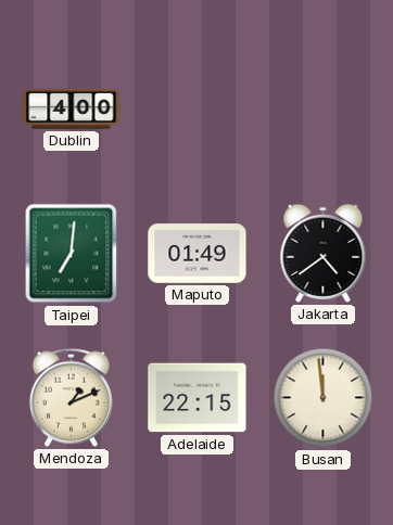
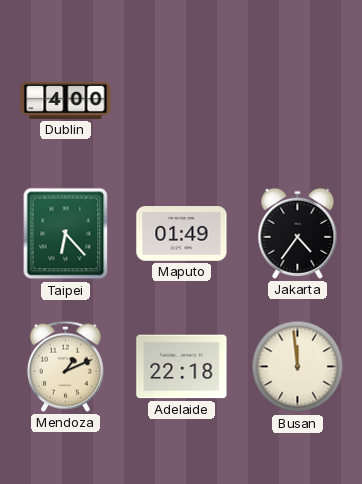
Taipei: 7:01 -> 6:23 (66, 234)
Jakarta: 4:39 -> 4:36 (298, 233)
Adelaide: 22:15 -> 22:18 (182, 367)
